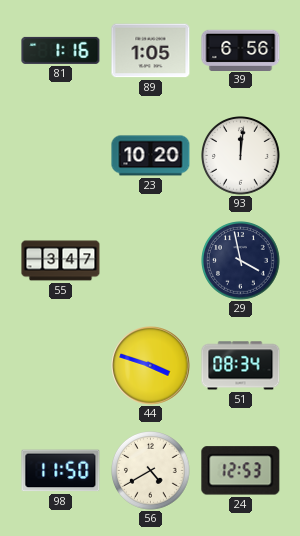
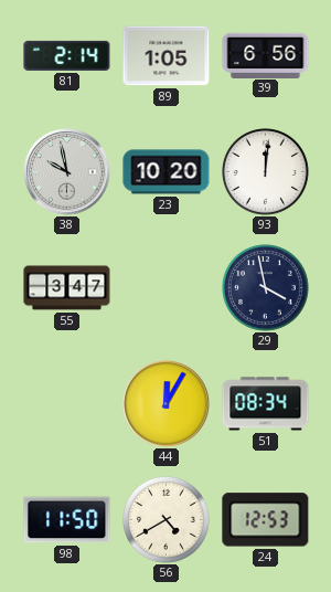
81: 1:16 -> 2:14 (67, 55)
38: none -> 9:58 (67, 172)
44: 3:48 -> 12:05 (167, 404)
